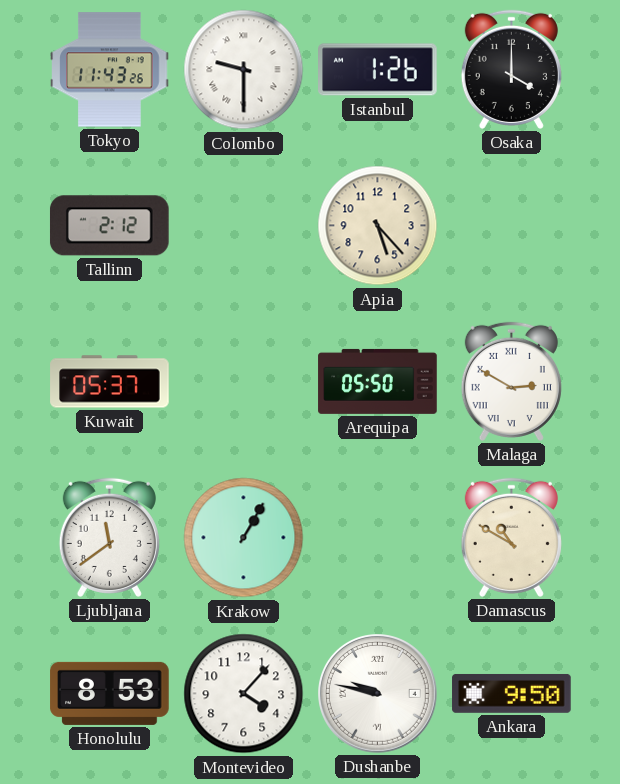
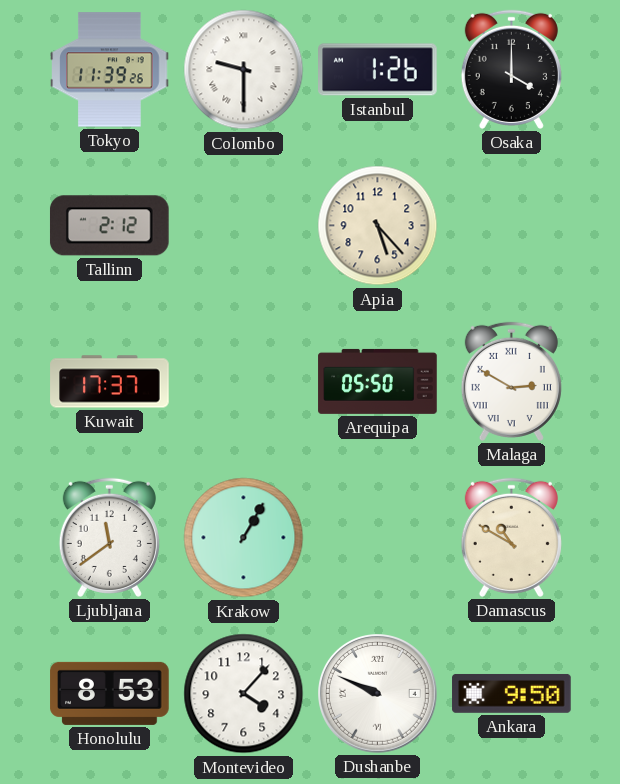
Tokyo: 11:43 -> 11:39 (110, 70)
Kuwait: 05:37 -> 17:37 (110, 382)
Dushanbe: 9:47 -> 9:49 (378, 694)
